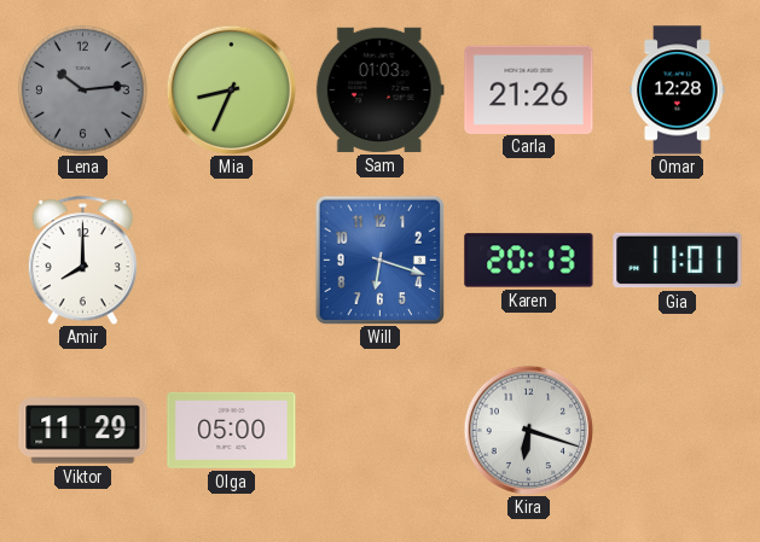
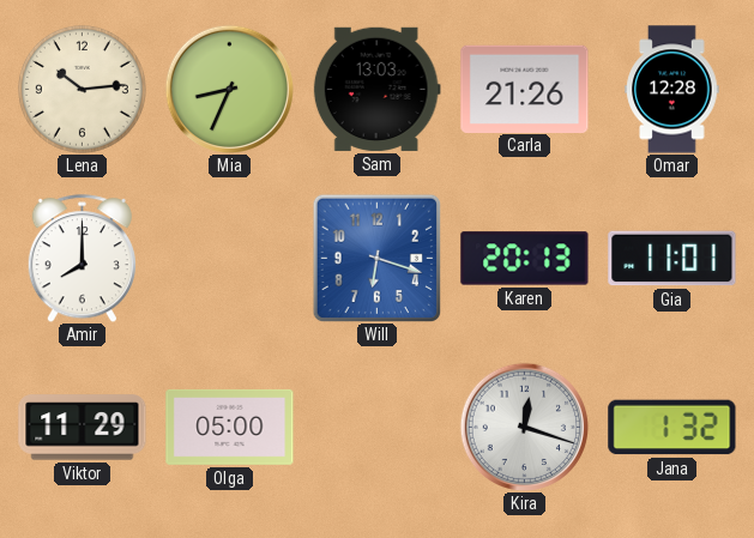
Lena dial: grey -> cream (82, 89)
Sam: 01:03 -> 13:03 (376, 89)
Kira: 6:18 -> 12:18 (524, 427)
Jana: none -> 1:32 (672, 428)
